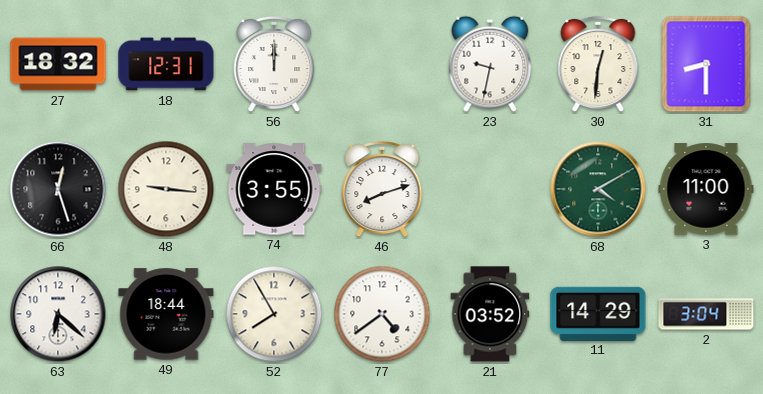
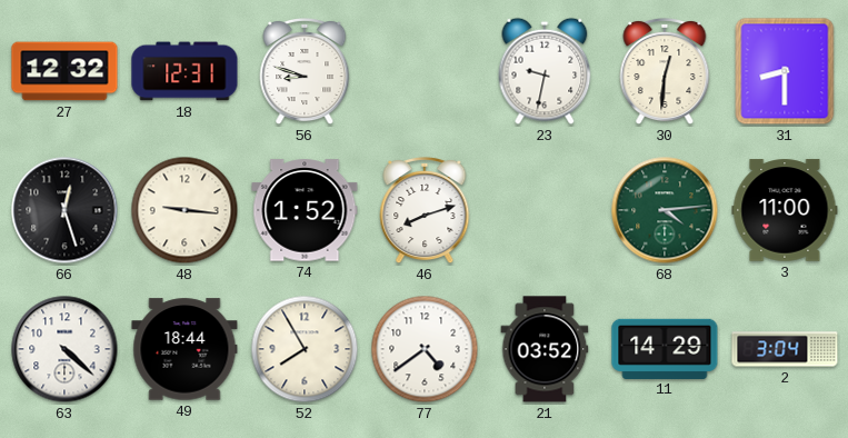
27: 18:32 -> 12:32 (64, 71)
56: 12:00 -> 8:48 (305, 71)
74: 3:55 -> 1:52 (305, 210)
68: 4:10 -> 4:14 (665, 210)
63: 6:22 -> 4:22 (64, 349)
